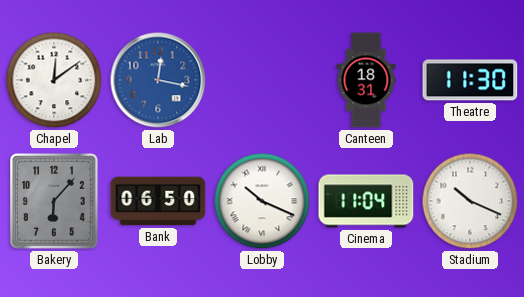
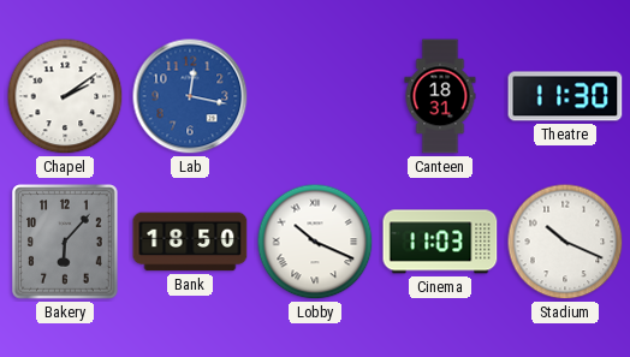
Chapel: 12:09 -> 2:09 (65, 96)
Bank: 06:50 -> 18:50 (190, 242)
Cinema: 11:04 -> 11:03 (440, 242)
